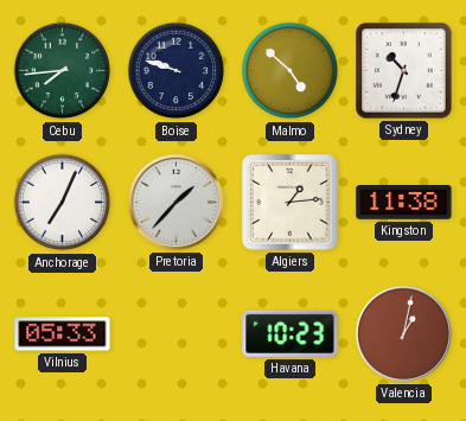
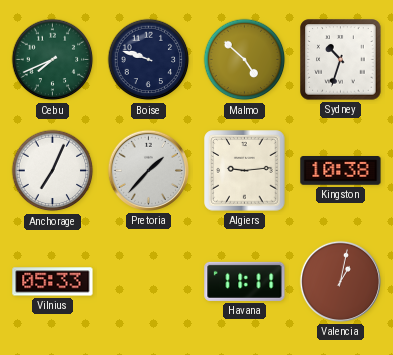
Cebu: 7:44 -> 7:41 (53, 60)
Algiers: 1:14 -> 9:14 (245, 171)
Kingston: 11:38 -> 10:38 (341, 171)
Havana: 10:23 -> 11:11 (245, 281)
